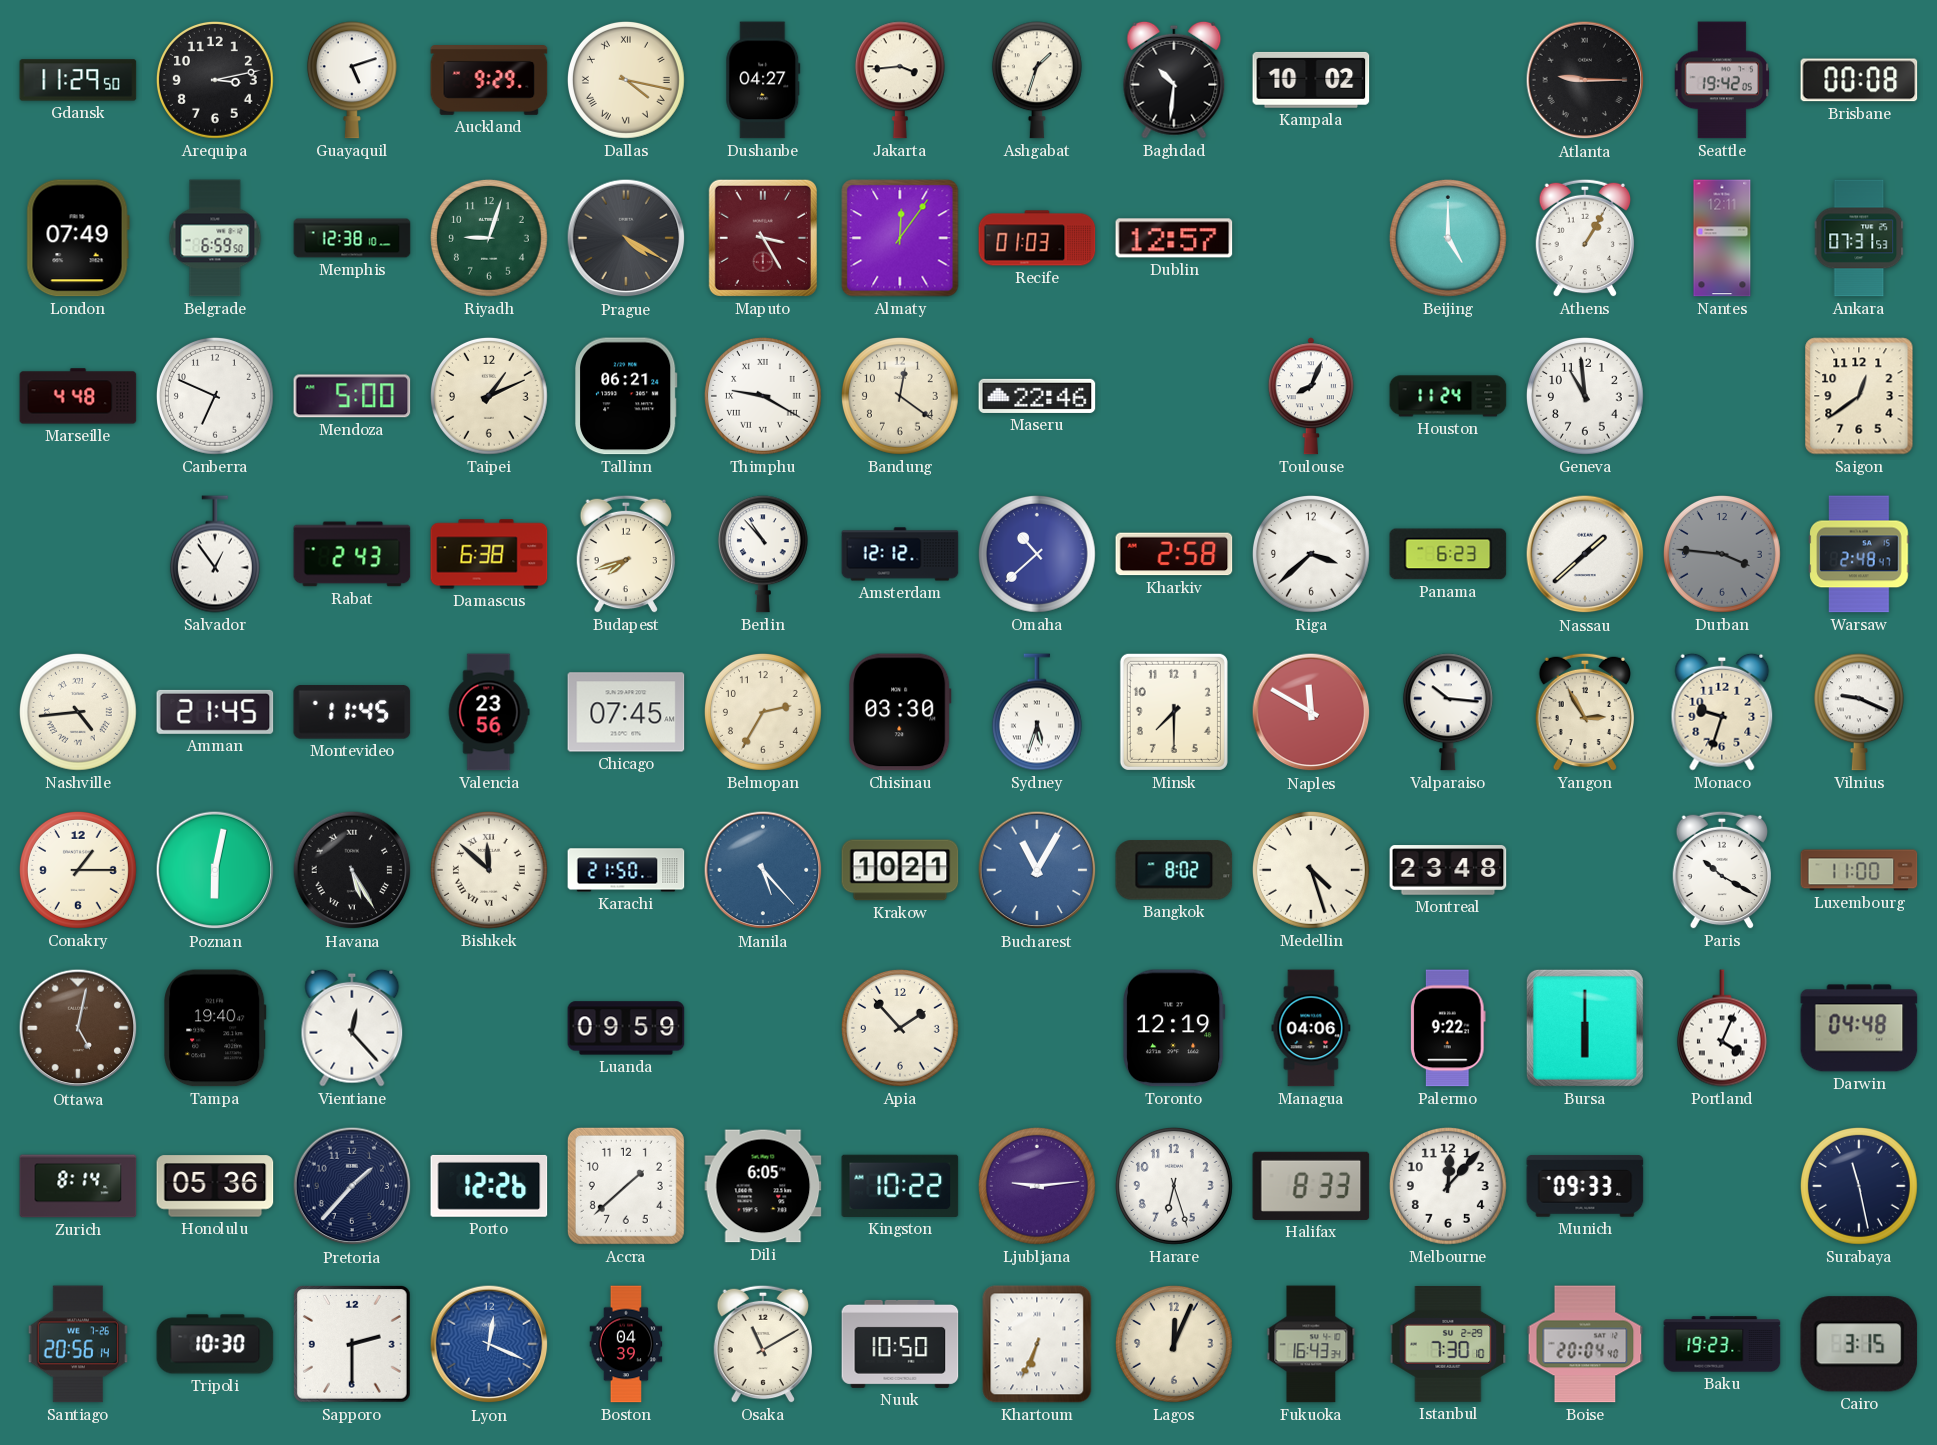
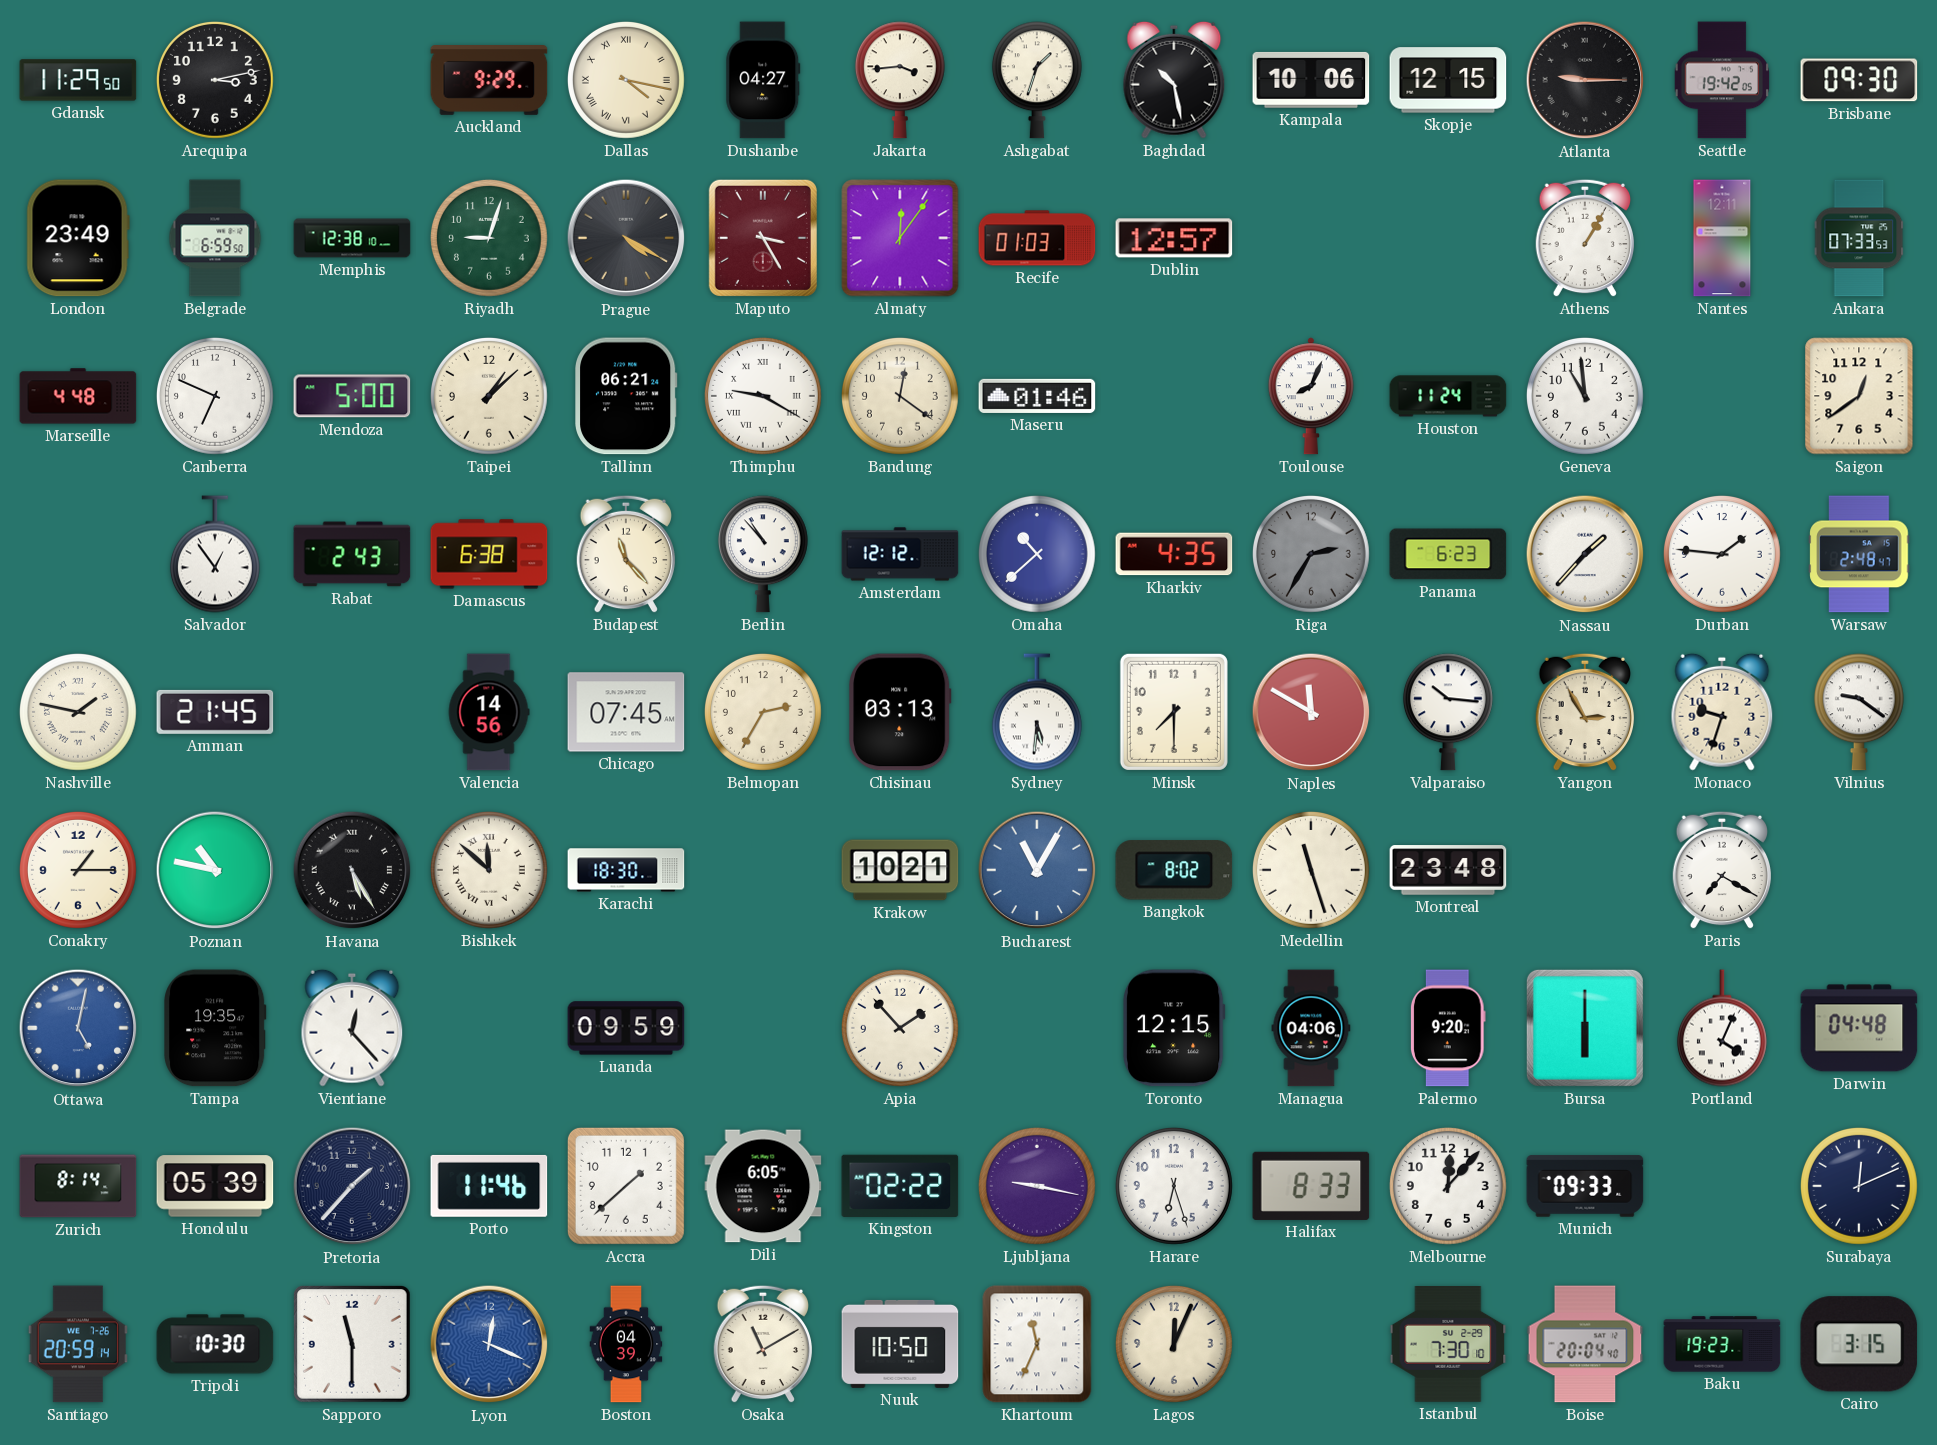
Guayaquil: 5:12 -> none (352, 80)
Baghdad: 10:31 -> 10:28 (1174, 80)
Kampala: 10:02 -> 10:06 (1311, 80)
Skopje: none -> 12:15 (1448, 80)
Brisbane: 00:08 -> 09:30 (1859, 80)
London: 07:49 -> 23:49 (78, 238)
Beijing: 5:00 -> none (1448, 238)
Ankara: 07:31 -> 07:33 (1859, 238)
Taipei: 1:11 -> 1:08 (489, 396)
Maseru: 22:46 -> 01:46 (1037, 396)
Budapest: 7:42 -> 11:23 (625, 554)
Kharkiv: 2:58 -> 4:35 (1174, 554)
Riga: 3:38 -> 2:35 (1311, 554)
Riga dial: white -> grey (1311, 554)
Nassau: 1:38 -> 1:37 (1585, 554)
Durban: 3:46 -> 1:46 (1722, 554)
Durban dial: grey -> white (1722, 554)
Nashville: 4:44 -> 1:47 (78, 712)
Montevideo: 11:45 -> none (352, 712)
Valencia: 23:56 -> 14:56 (489, 712)
Chisinau: 03:30 -> 03:13 (900, 712)
Sydney: 5:33 -> 5:31 (1037, 712)
Vilnius: 9:19 -> 9:21 (1859, 712)
Poznan: 6:02 -> 10:47 (215, 870)
Karachi: 21:50 -> 18:30 (626, 870)
Manila: 5:23 -> none (763, 870)
Medellin: 4:27 -> 11:27 (1311, 870)
Paris: 10:20 -> 7:20 (1721, 870)
Luxembourg: 11:00 -> none (1859, 870)
Ottawa dial: brown -> blue (78, 1028)
Tampa: 19:40 -> 19:35 (215, 1028)
Toronto: 12:19 -> 12:15 (1174, 1028)
Palermo: 9:22 -> 9:20 (1448, 1028)
Honolulu: 05:36 -> 05:39 (215, 1186)
Porto: 12:26 -> 11:46 (489, 1186)
Kingston: 10:22 -> 02:22 (900, 1186)
Ljubljana: 9:14 -> 9:17 (1037, 1186)
Surabaya: 11:28 -> 12:11 (1859, 1186)
Santiago: 20:56 -> 20:59 (78, 1344)
Sapporo: 2:30 -> 11:30 (353, 1345)
Khartoum: 6:34 -> 11:34 (1037, 1344)
Fukuoka: 16:43 -> none (1311, 1344)
